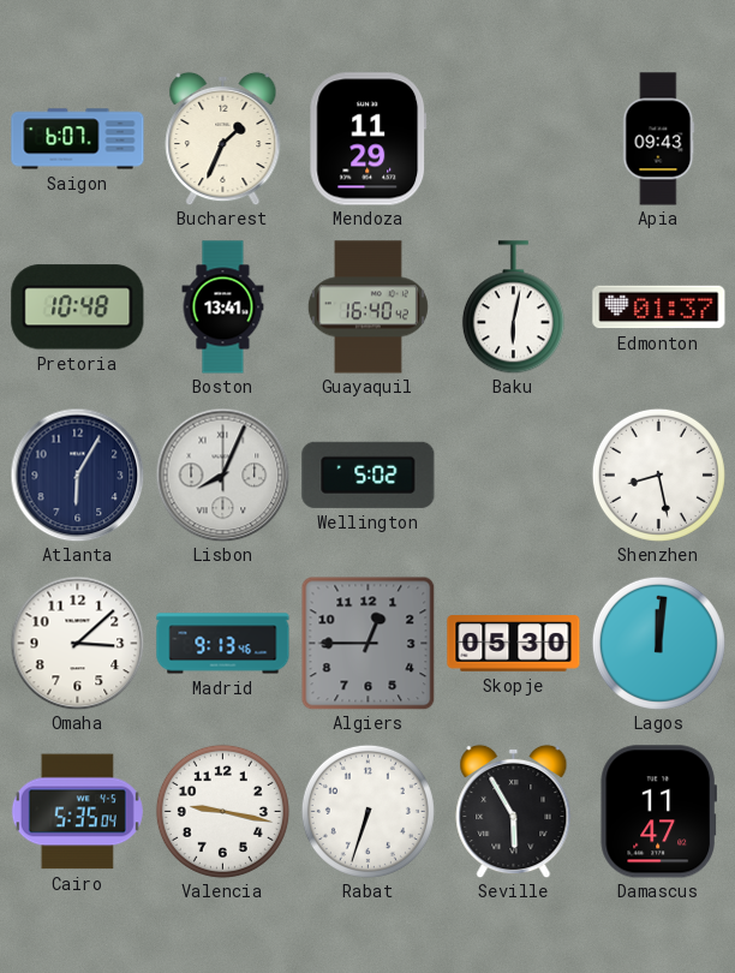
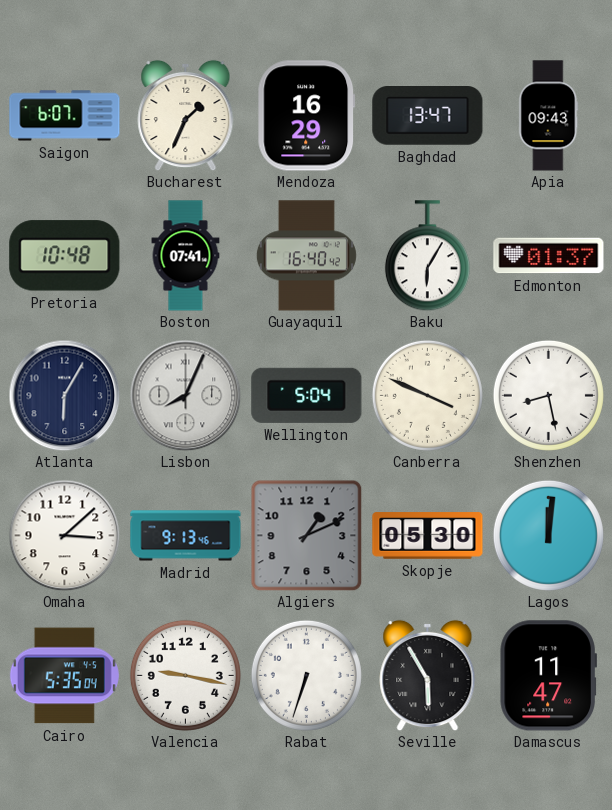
Mendoza: 11:29 -> 16:29 (307, 116)
Baghdad: none -> 13:47 (428, 116)
Boston: 13:41 -> 07:41 (186, 256)
Baku: 6:02 -> 6:05 (427, 256)
Wellington: 5:02 -> 5:04 (307, 395)
Canberra: none -> 3:49 (427, 395)
Algiers: 12:45 -> 1:11 (306, 535)
